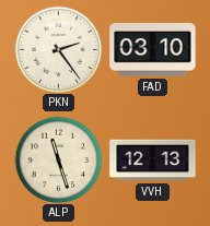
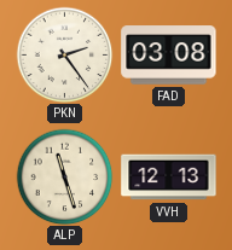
FAD: 03:10 -> 03:08 (169, 56)
